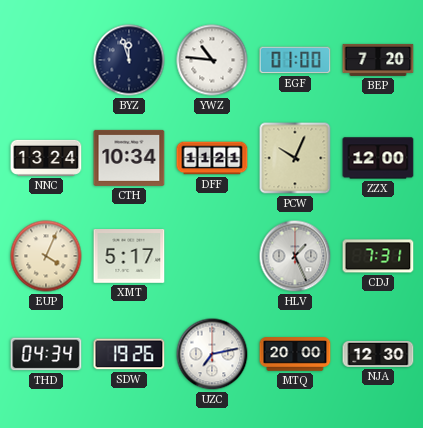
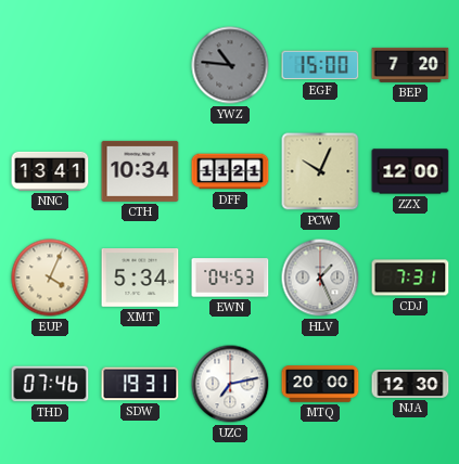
BYZ: 11:57 -> none (129, 60)
YWZ dial: white -> grey (230, 65)
EGF: 01:00 -> 15:00 (320, 65)
NNC: 13:24 -> 13:41 (50, 171)
XMT: 5:17 -> 5:34 (140, 279)
EWN: none -> 04:53 (230, 278)
THD: 04:34 -> 07:46 (50, 384)
SDW: 19:26 -> 19:31 (140, 384)
